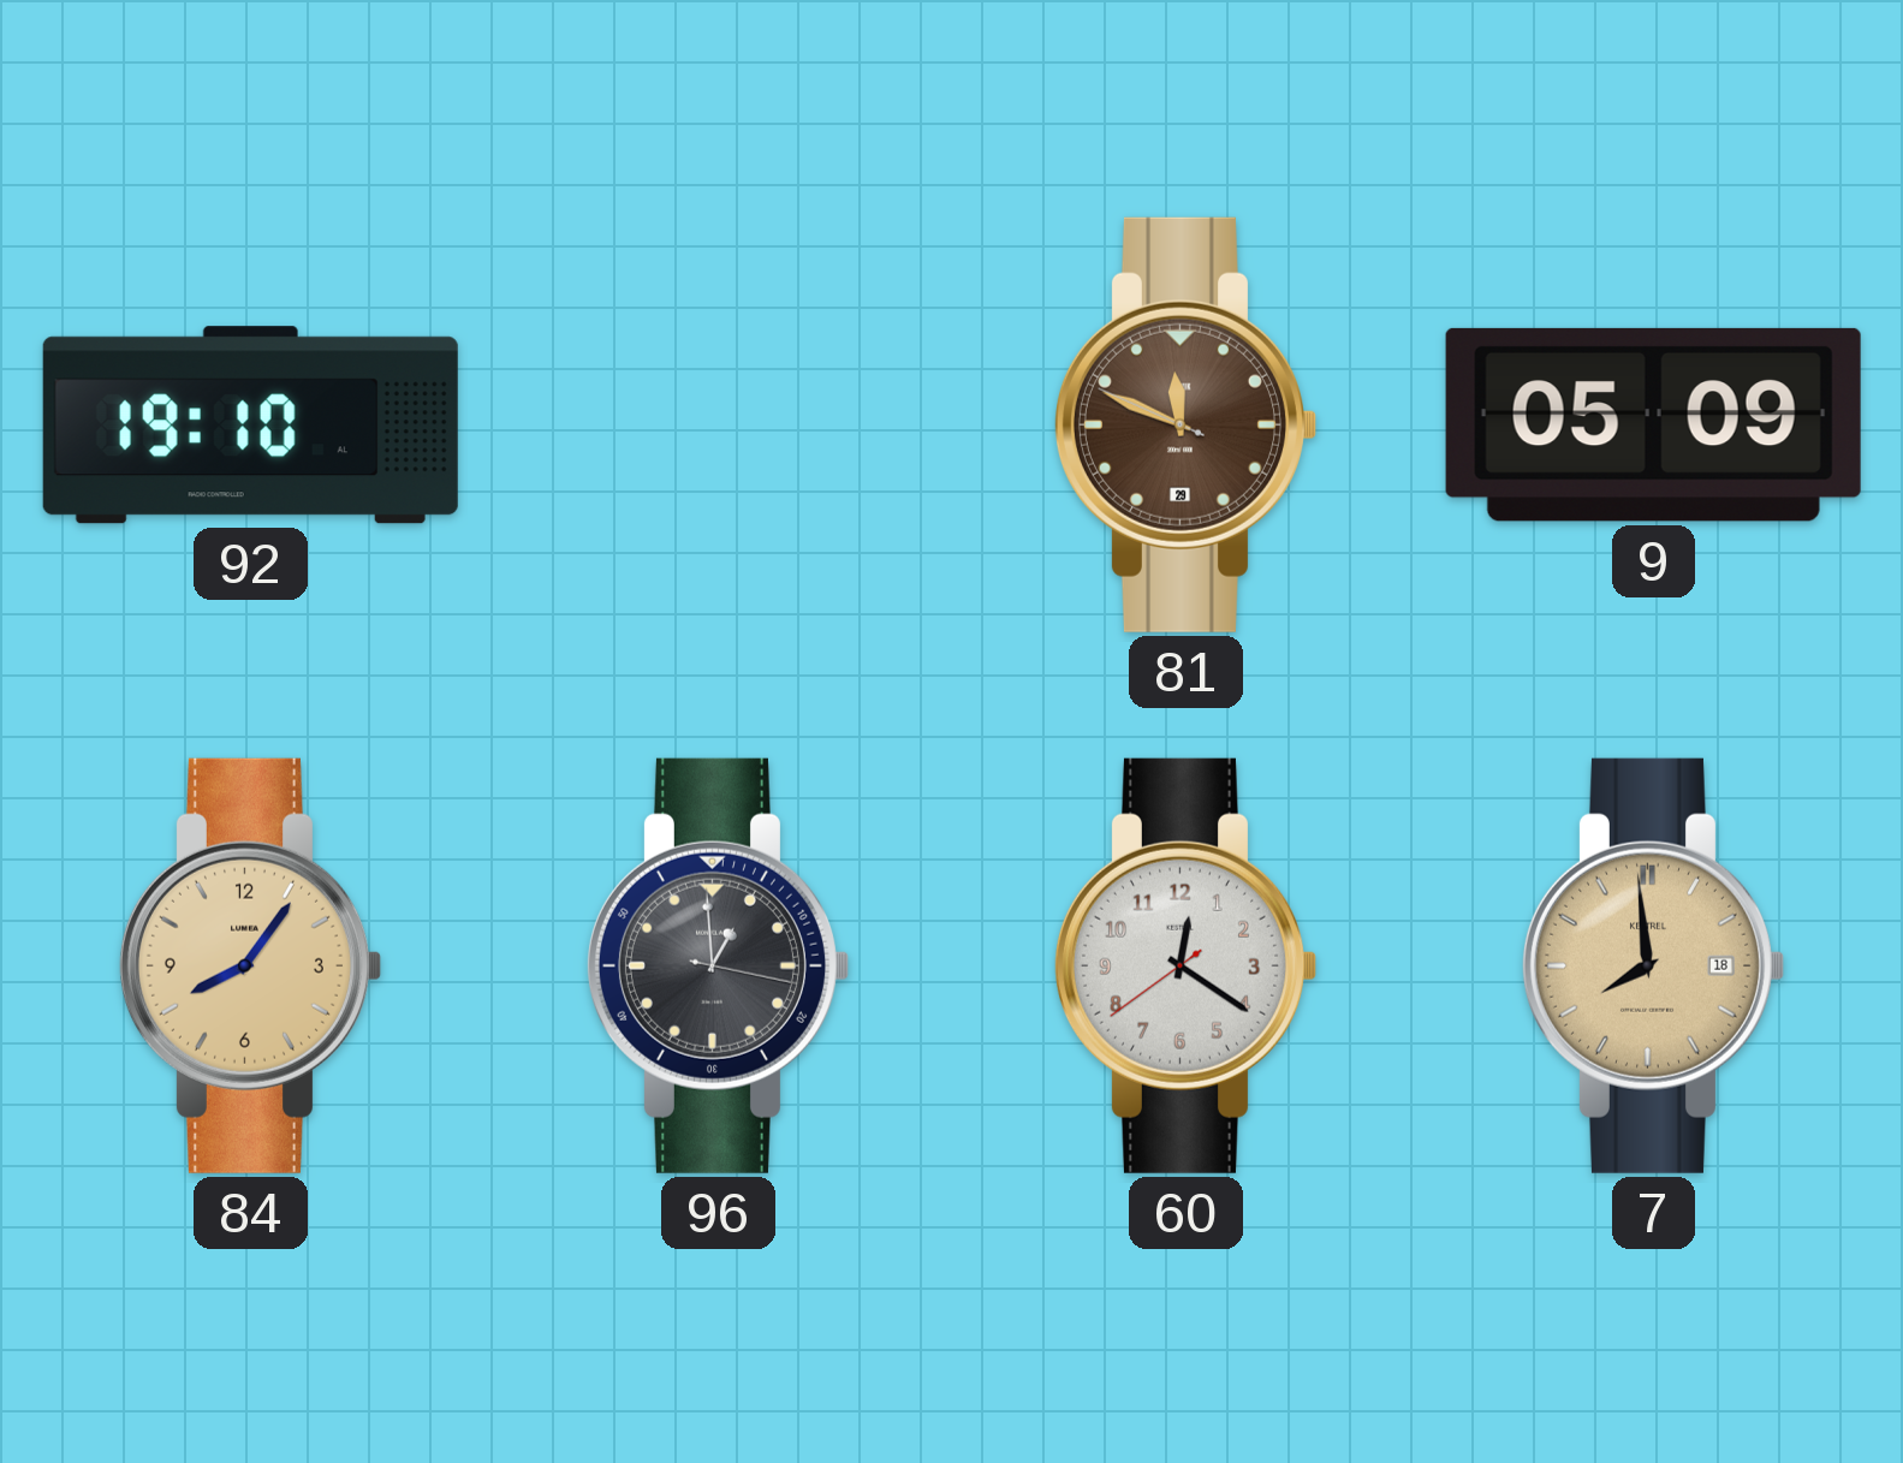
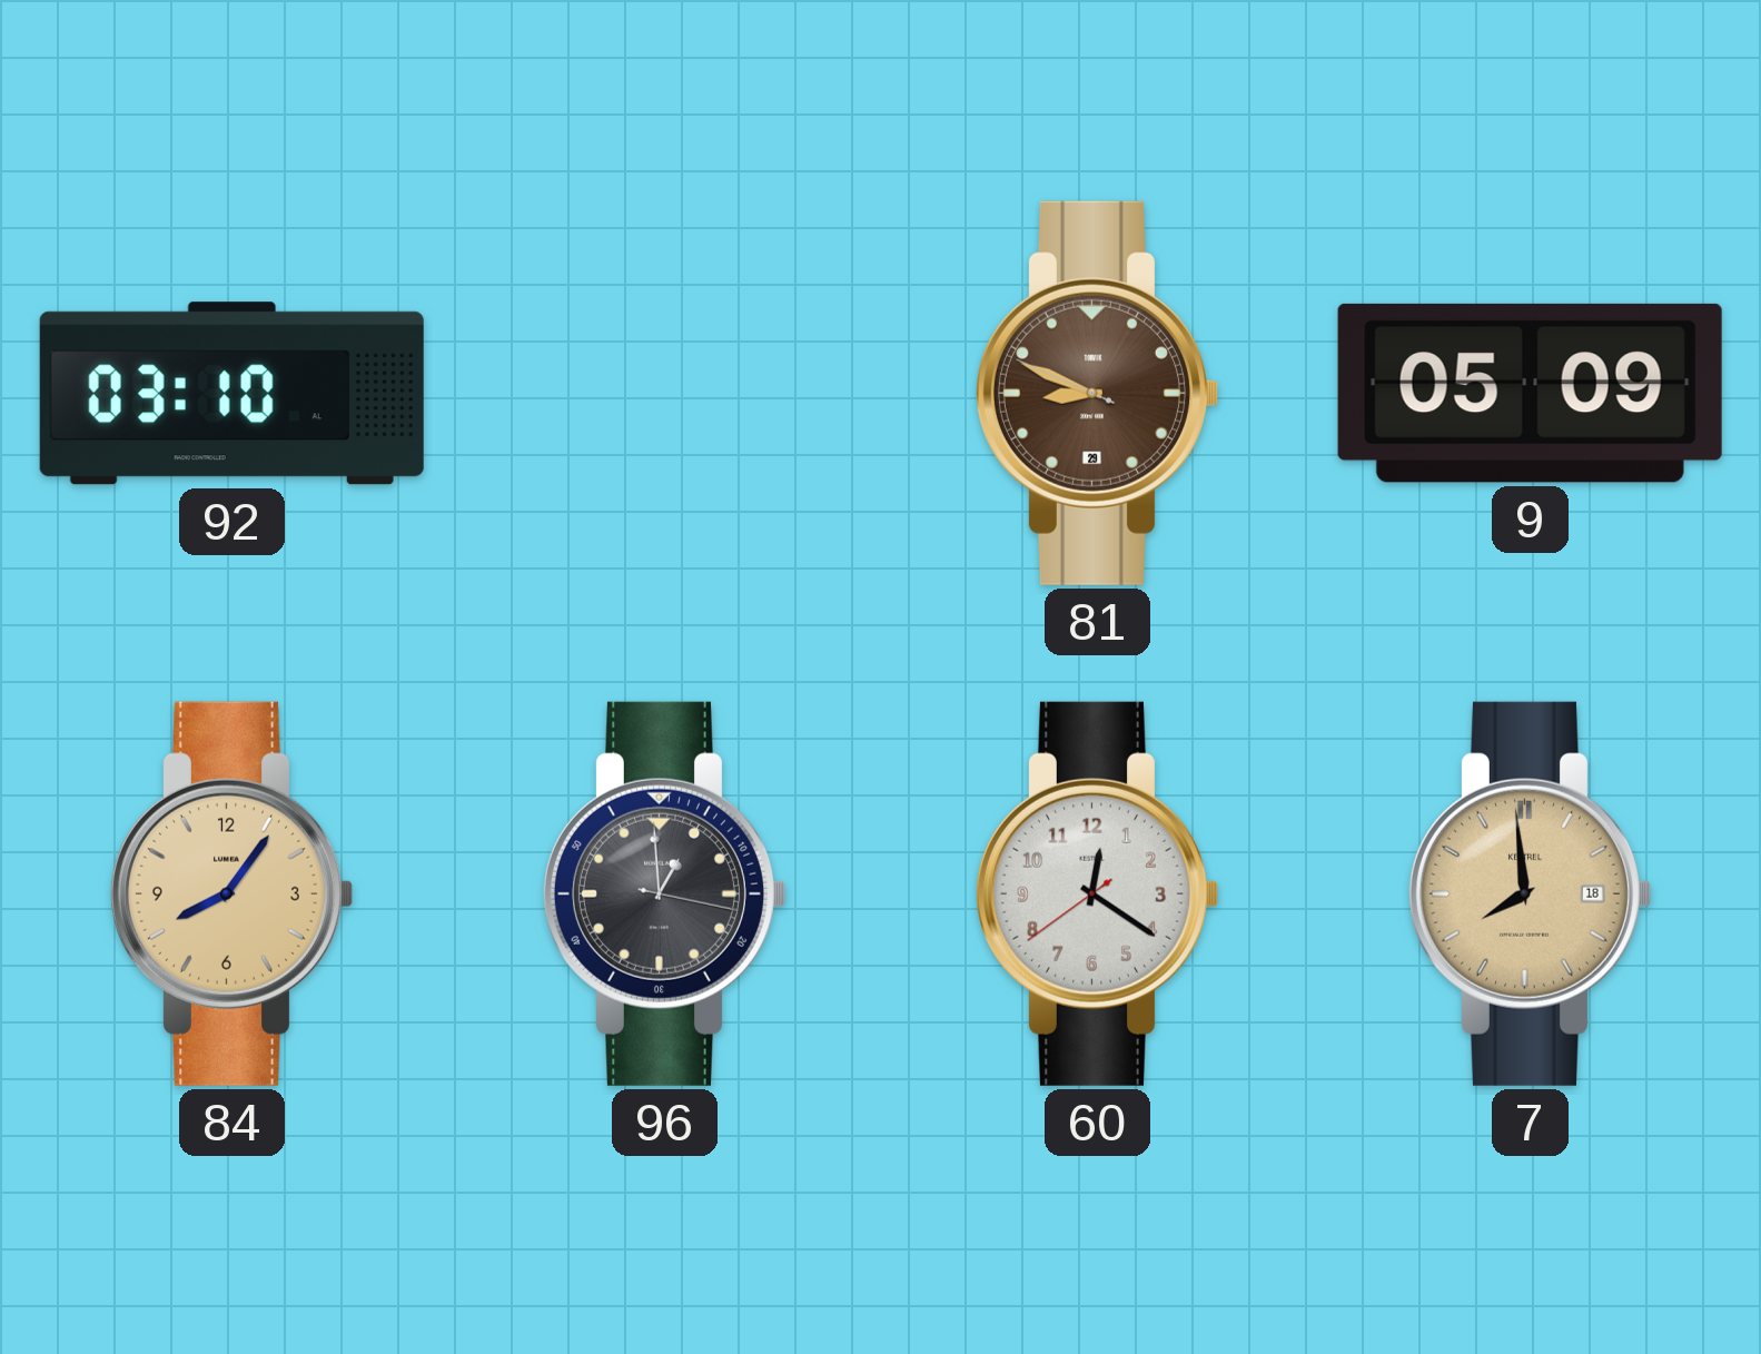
92: 19:10 -> 03:10 (231, 394)
81: 11:48 -> 8:48 (1097, 393)
